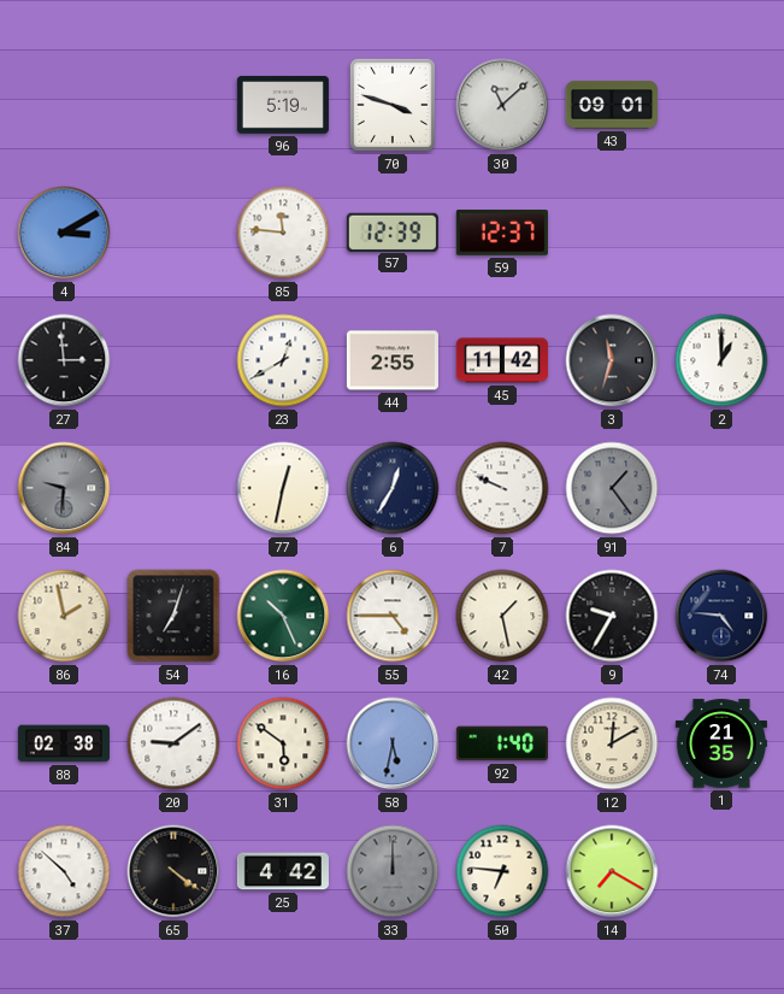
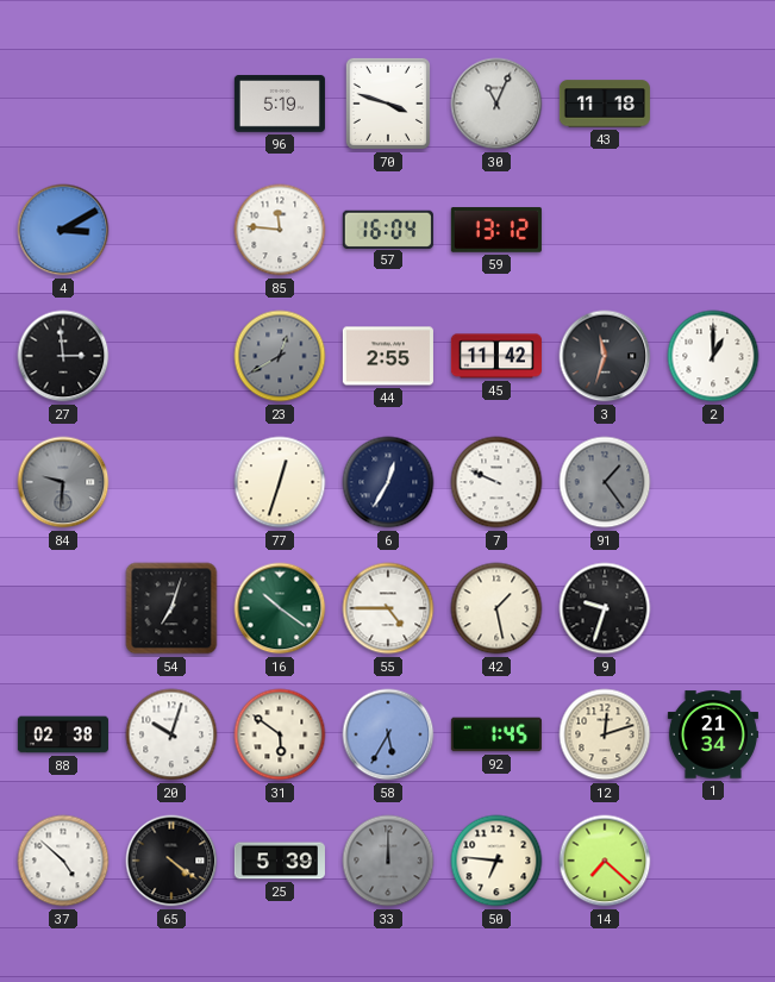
30: 11:08 -> 11:04 (496, 104)
43: 09:01 -> 11:18 (605, 104)
57: 12:39 -> 16:04 (388, 229)
59: 12:37 -> 13:12 (496, 230)
23 dial: white -> grey (280, 356)
77: 12:32 -> 12:33 (280, 482)
86: 1:58 -> none (64, 616)
16: 10:26 -> 10:21 (280, 608)
9: 9:35 -> 9:33 (605, 608)
74: 4:46 -> none (721, 616)
20: 9:09 -> 10:03 (171, 734)
58: 5:32 -> 5:35 (388, 734)
92: 1:40 -> 1:45 (496, 734)
12: 12:10 -> 12:12 (605, 734)
1: 21:35 -> 21:34 (713, 734)
25: 4:42 -> 5:39 (280, 861)
14: 7:20 -> 7:22 (605, 861)
